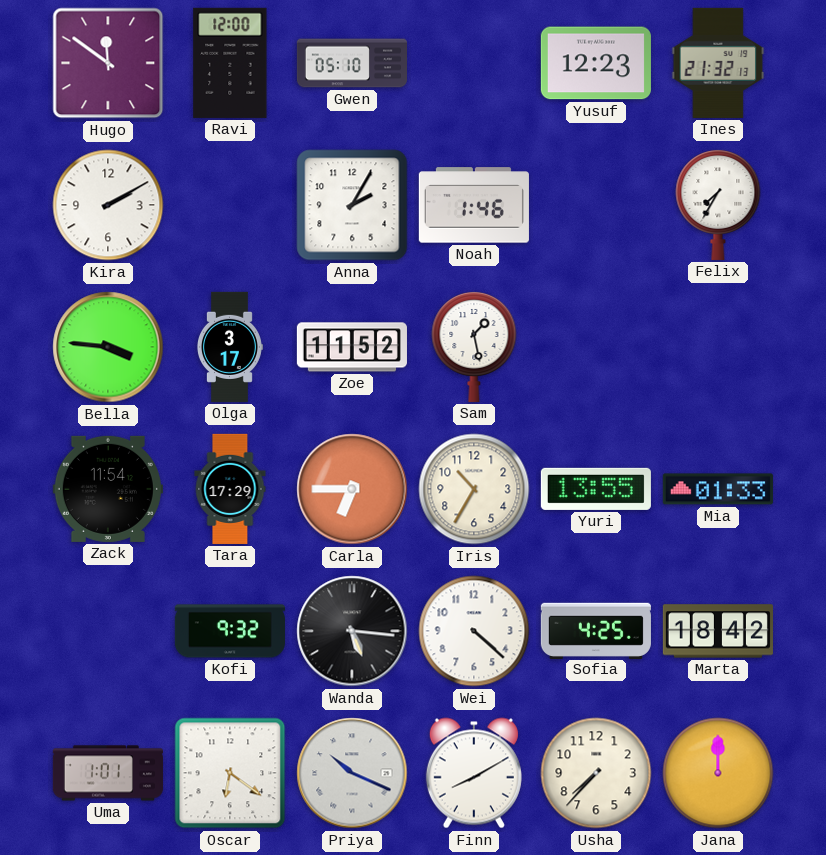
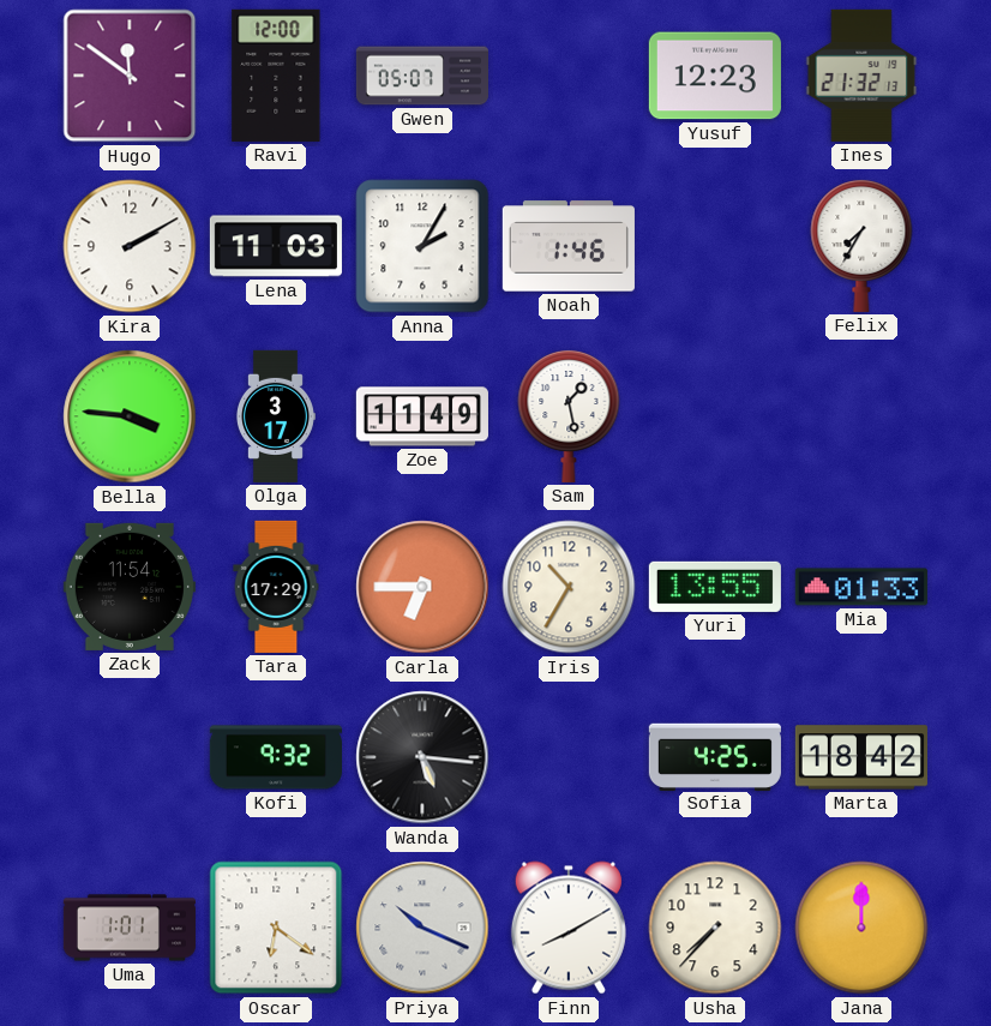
Gwen: 05:10 -> 05:07 (422, 76)
Lena: none -> 11:03 (276, 246)
Zoe: 11:52 -> 11:49 (422, 416)
Wei: 4:22 -> none (474, 631)
